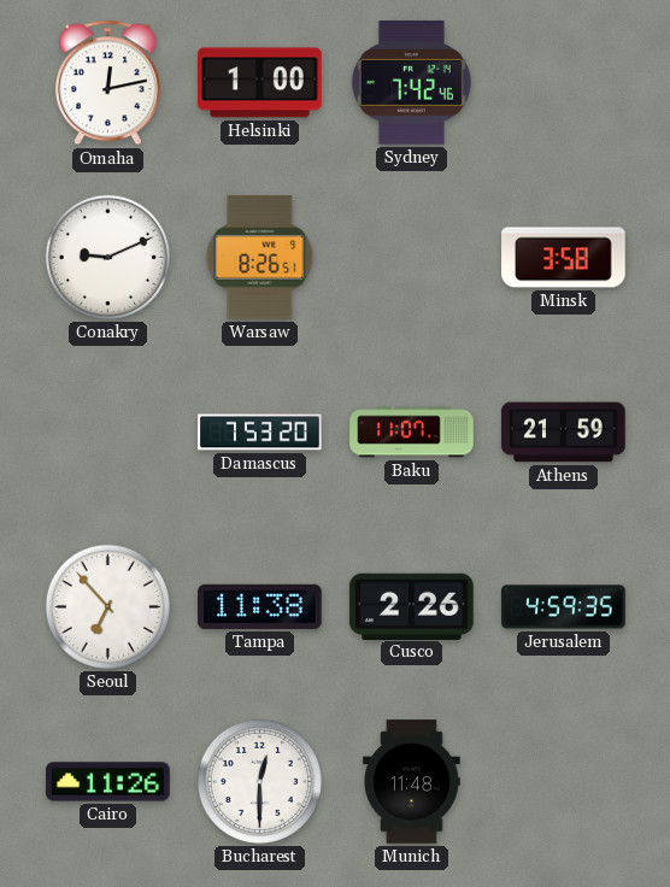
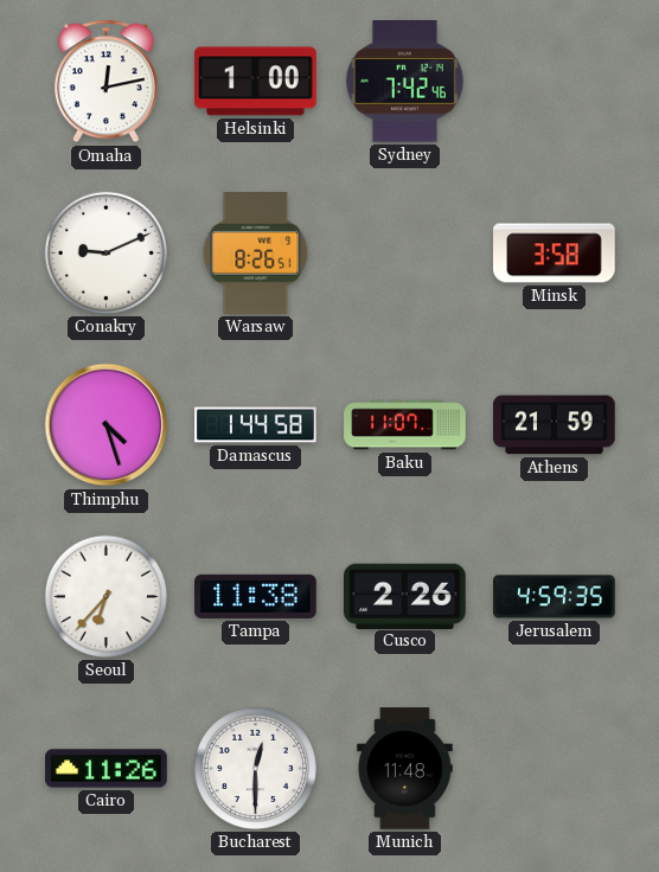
Thimphu: none -> 4:27 (107, 425)
Damascus: 7:53 -> 1:44 (256, 425)
Seoul: 6:53 -> 6:37 (105, 596)
